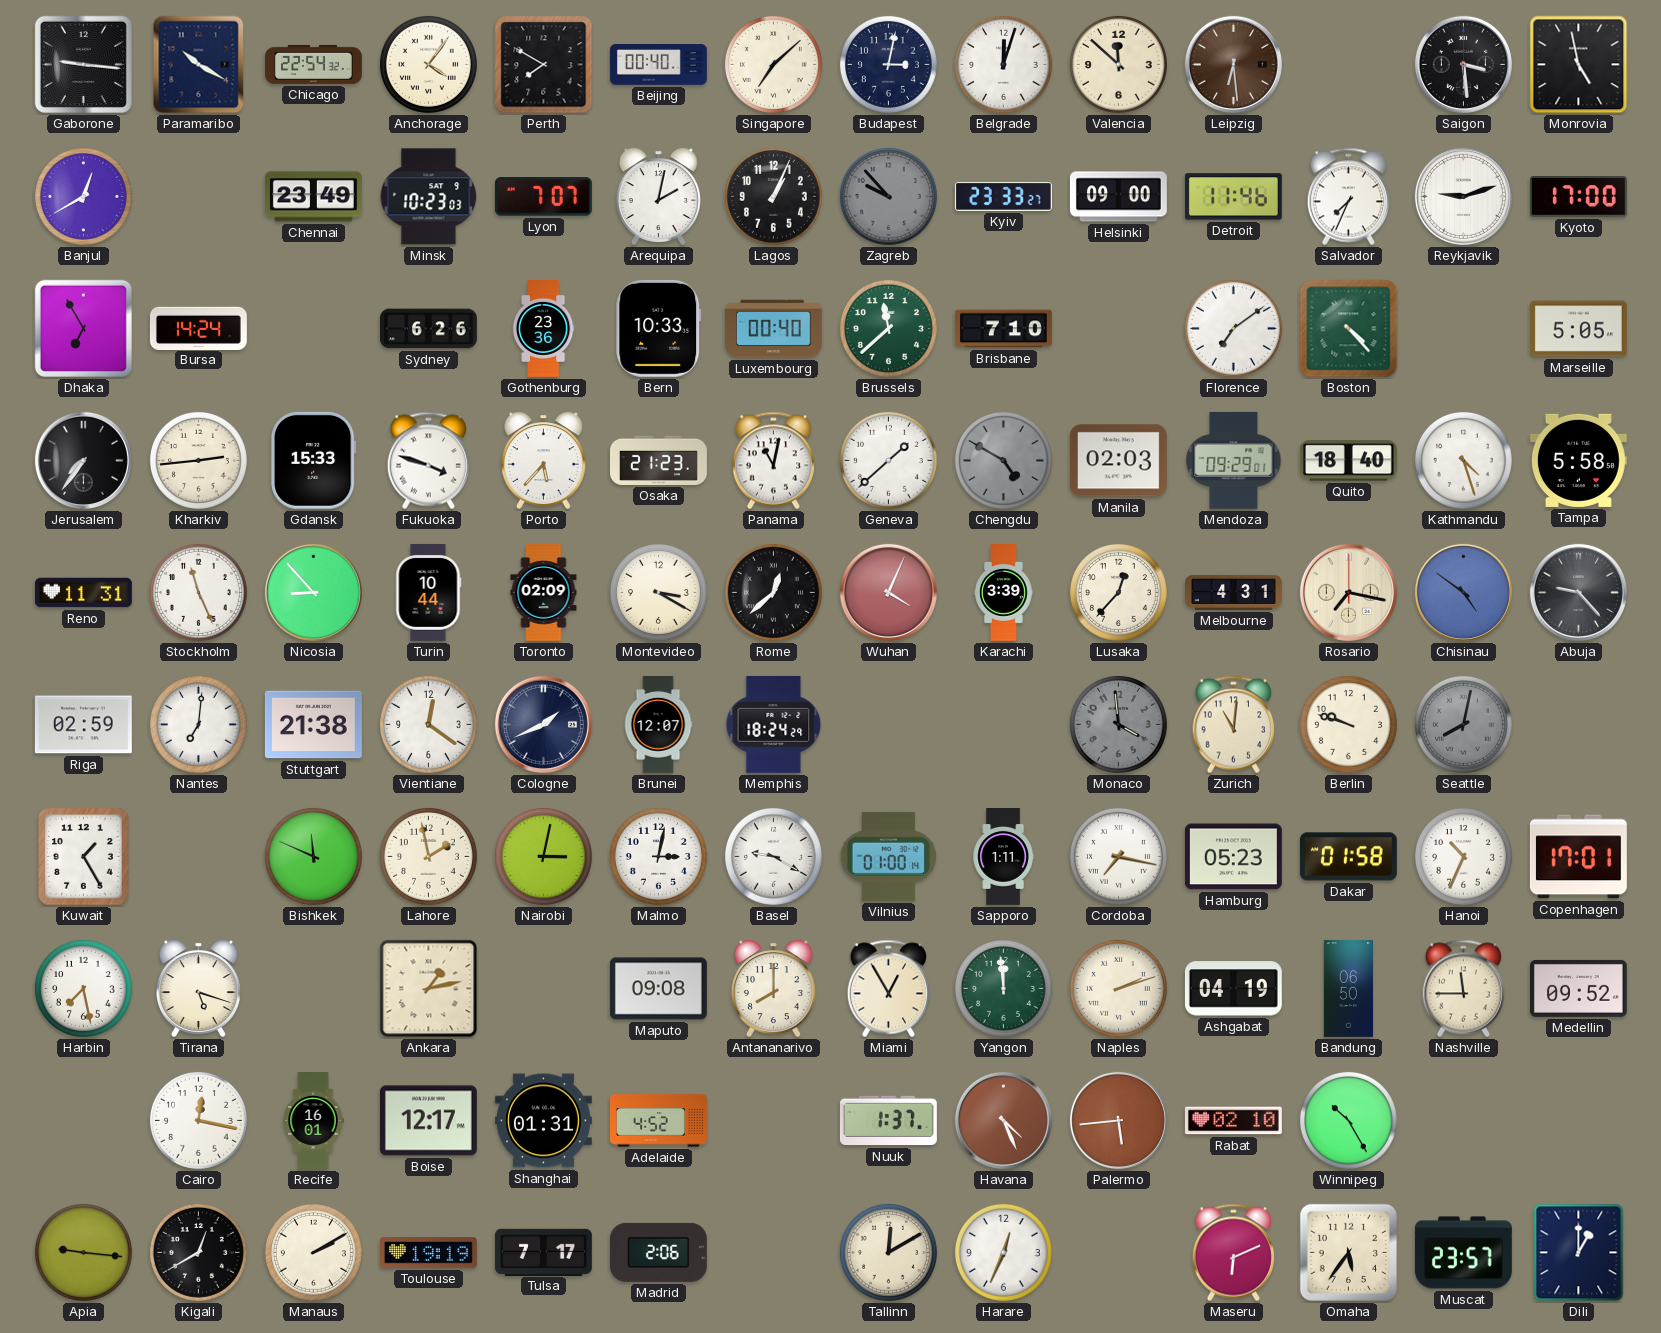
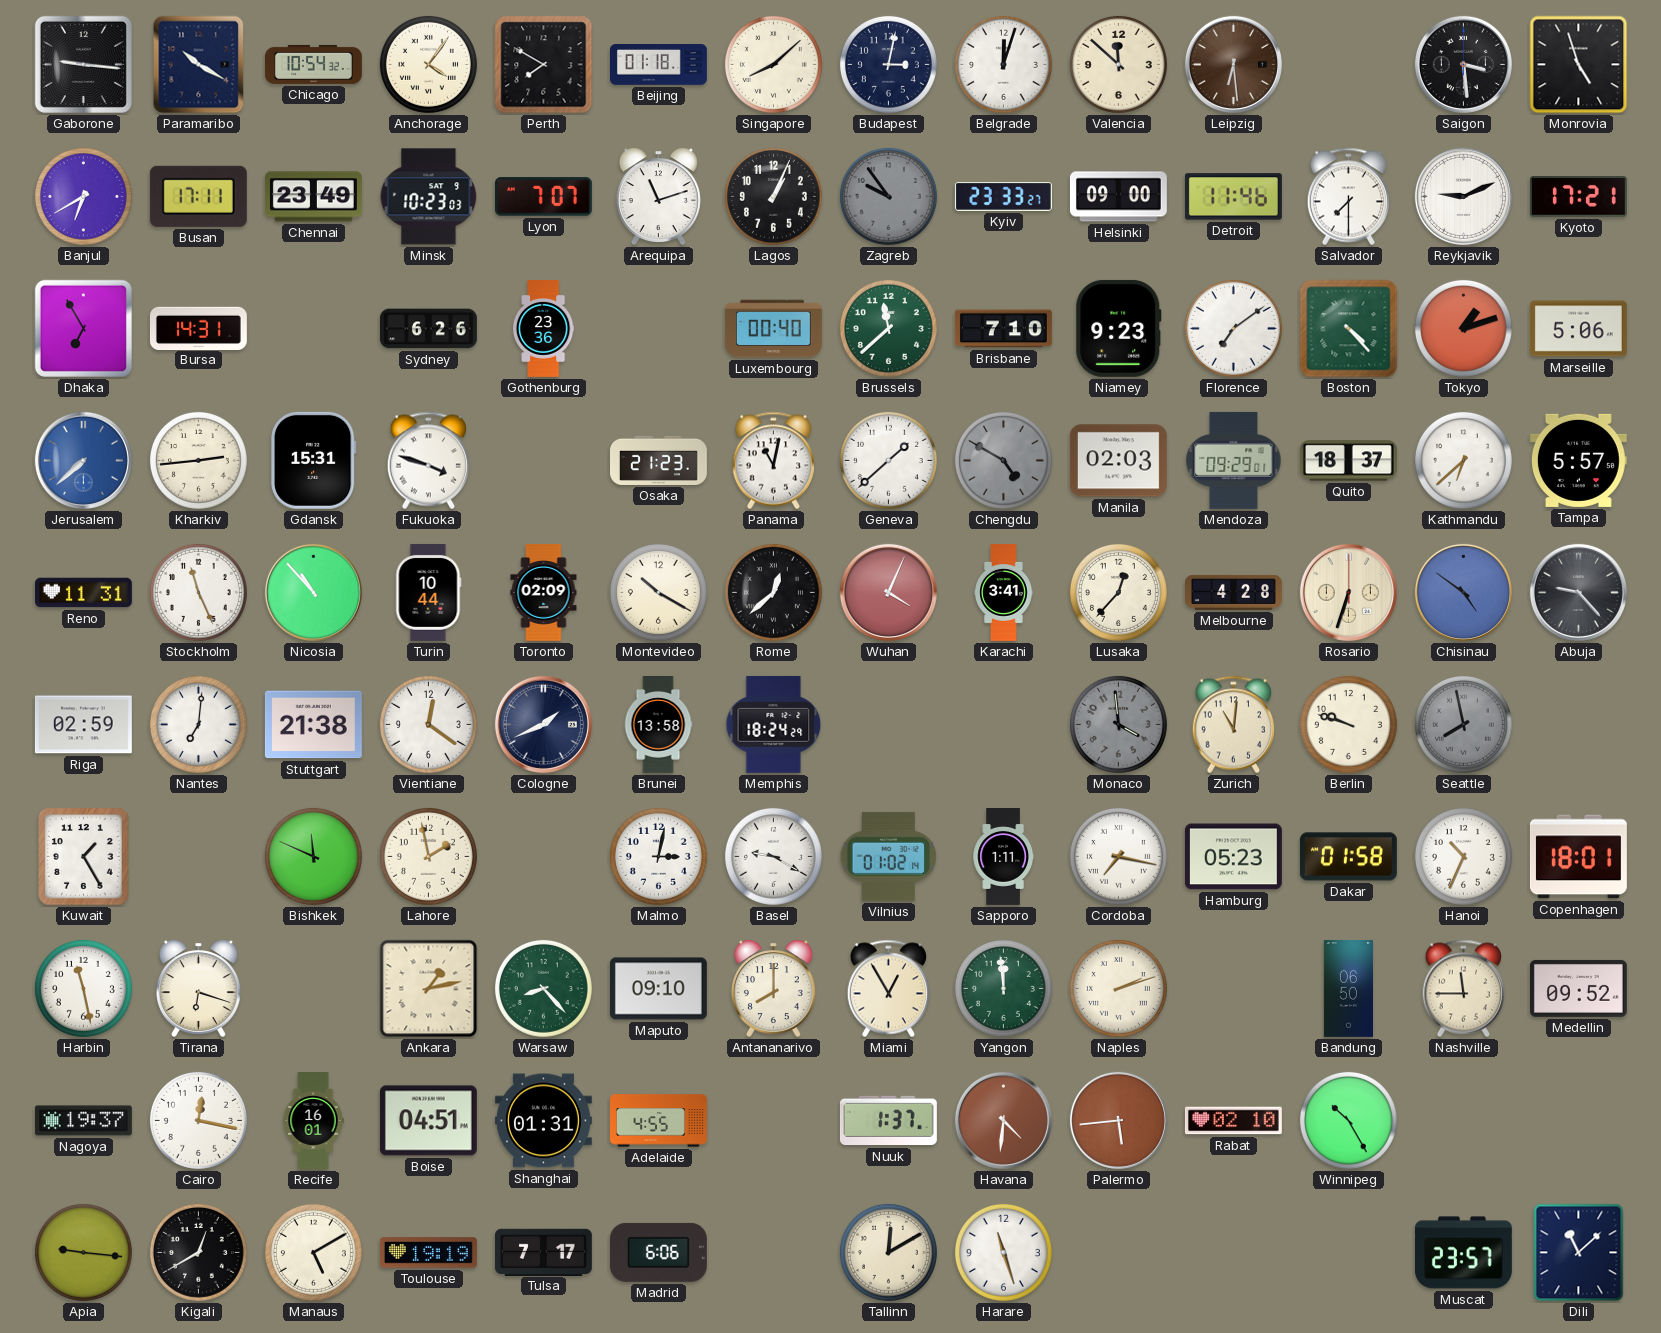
Chicago: 22:54 -> 10:54 (313, 64)
Beijing: 00:40 -> 01:18 (658, 65)
Singapore: 7:08 -> 8:08 (773, 64)
Monrovia: 4:58 -> 4:57 (1579, 65)
Banjul: 12:40 -> 6:40 (83, 196)
Busan: none -> 17:11 (198, 196)
Arequipa: 2:02 -> 11:12 (658, 196)
Zagreb: 9:53 -> 9:54 (888, 196)
Salvador: 7:34 -> 7:30 (1348, 197)
Reykjavik: 9:12 -> 9:11 (1463, 196)
Kyoto: 17:00 -> 17:21 (1578, 197)
Bursa: 14:24 -> 14:31 (198, 328)
Bern: 10:33 -> none (659, 328)
Niamey: none -> 9:23 (1119, 328)
Tokyo: none -> 1:12 (1463, 328)
Marseille: 5:05 -> 5:06 (1578, 329)
Jerusalem: 7:36 -> 7:38 (83, 460)
Jerusalem dial: black -> blue (83, 460)
Gdansk: 15:33 -> 15:31 (314, 460)
Porto: 5:37 -> none (543, 460)
Quito: 18:40 -> 18:37 (1348, 461)
Kathmandu: 4:27 -> 6:38 (1463, 460)
Tampa: 5:58 -> 5:57 (1578, 460)
Nicosia: 8:53 -> 10:53 (313, 592)
Montevideo: 3:20 -> 10:20 (658, 592)
Karachi: 3:39 -> 3:41 (1004, 593)
Melbourne: 4:31 -> 4:28 (1234, 592)
Rosario: 7:17 -> 6:33 (1348, 592)
Brunei: 12:07 -> 13:58 (658, 725)
Seattle: 8:02 -> 7:58 (1463, 724)
Nairobi: 3:02 -> none (543, 856)
Vilnius: 01:00 -> 01:02 (889, 856)
Copenhagen: 17:01 -> 18:01 (1578, 857)
Harbin: 7:28 -> 11:28 (83, 988)
Tirana: 5:18 -> 6:18 (198, 988)
Warsaw: none -> 8:23 (543, 988)
Maputo: 09:08 -> 09:10 (658, 989)
Ashgabat: 04:19 -> none (1233, 989)
Nagoya: none -> 19:37 (83, 1121)
Boise: 12:17 -> 04:51 (428, 1121)
Adelaide: 4:52 -> 4:55 (659, 1121)
Havana: 4:26 -> 4:31 (1003, 1120)
Manaus: 2:10 -> 5:10 (313, 1252)
Madrid: 2:06 -> 6:06 (658, 1252)
Harare: 12:34 -> 11:27 (1003, 1252)
Maseru: 6:11 -> none (1233, 1253)
Omaha: 5:36 -> none (1348, 1252)
Dili: 1:00 -> 11:08 (1579, 1253)
